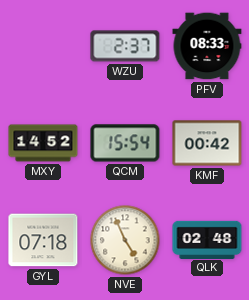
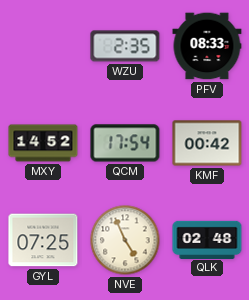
WZU: 2:37 -> 2:35 (125, 46)
QCM: 15:54 -> 17:54 (125, 143)
GYL: 07:18 -> 07:25 (43, 240)
